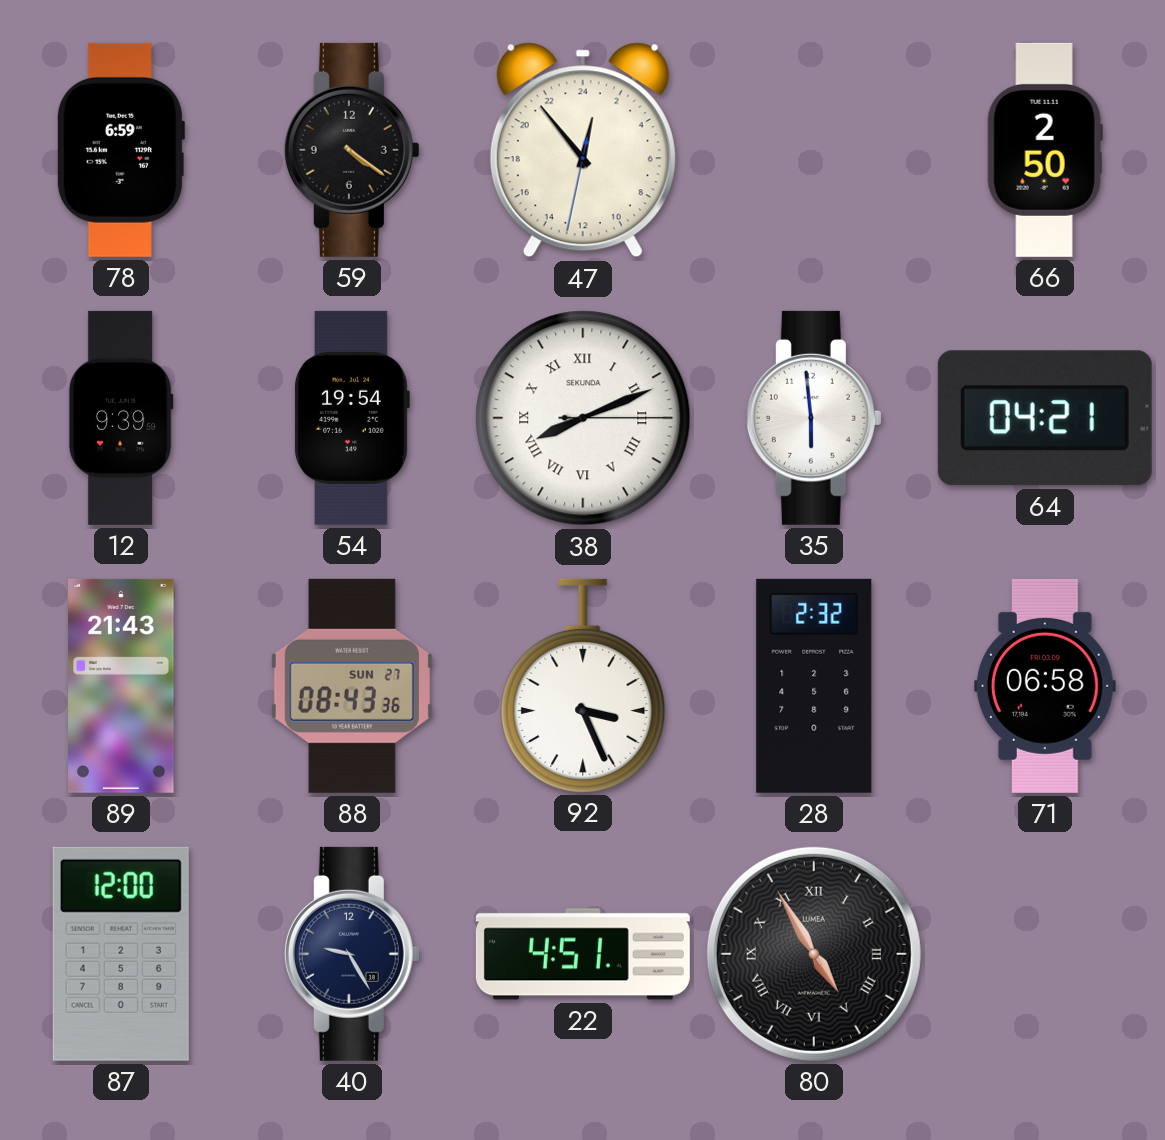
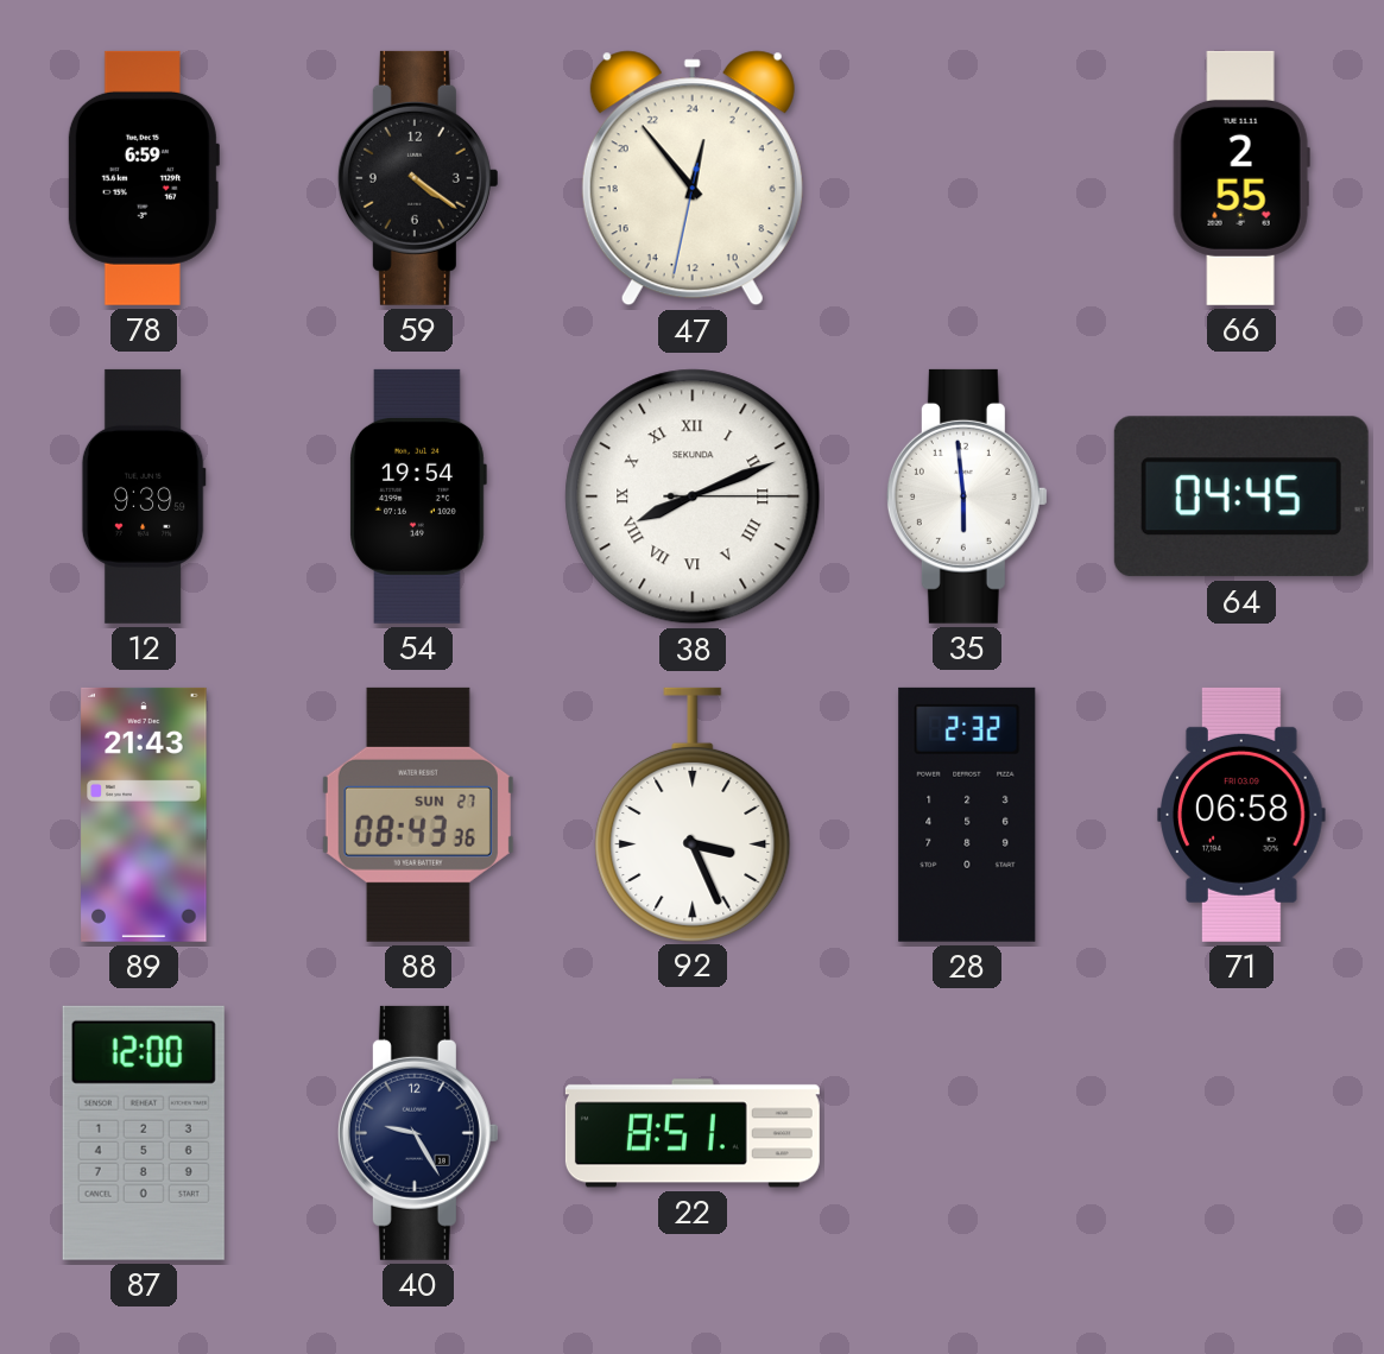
66: 2:50 -> 2:55 (1241, 178)
64: 04:21 -> 04:45 (1241, 496)
22: 4:51 -> 8:51 (693, 1133)
80: 4:55 -> none (814, 954)
